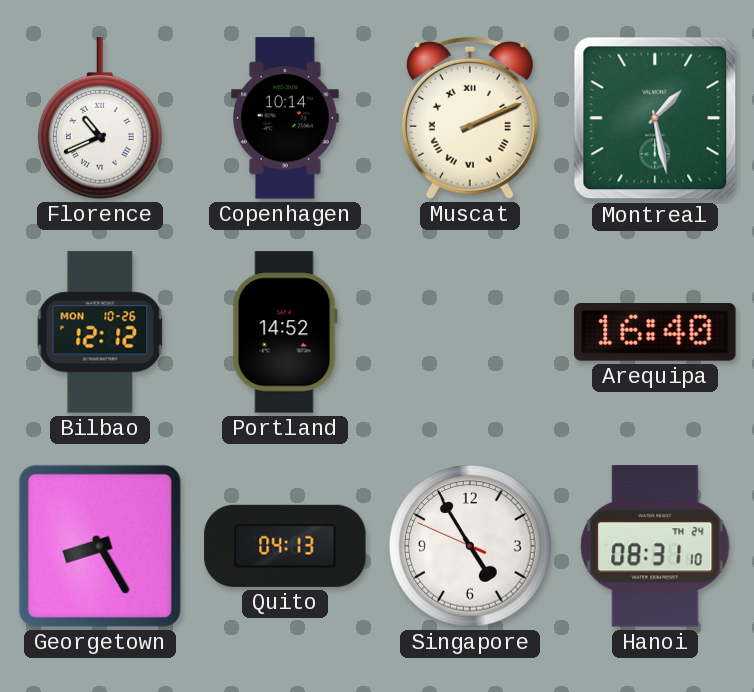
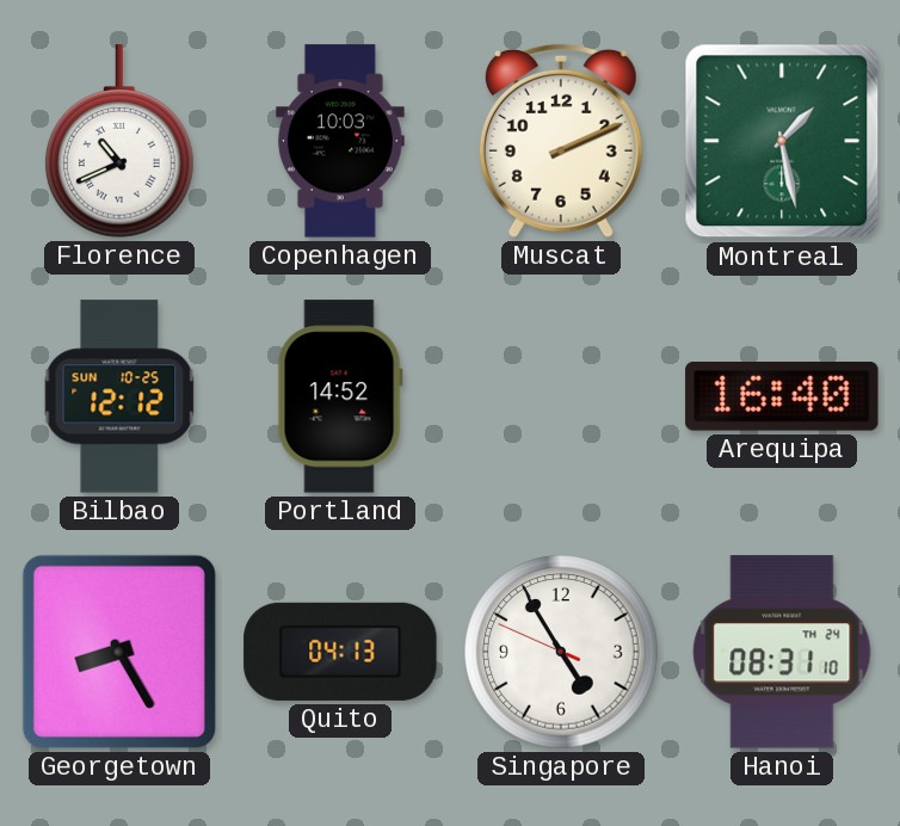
Copenhagen: 10:14 -> 10:03 (340, 141)
Muscat numerals: Roman -> Arabic (561, 141)
Bilbao date: MON 10-26 -> SUN 10-25 (119, 396)
